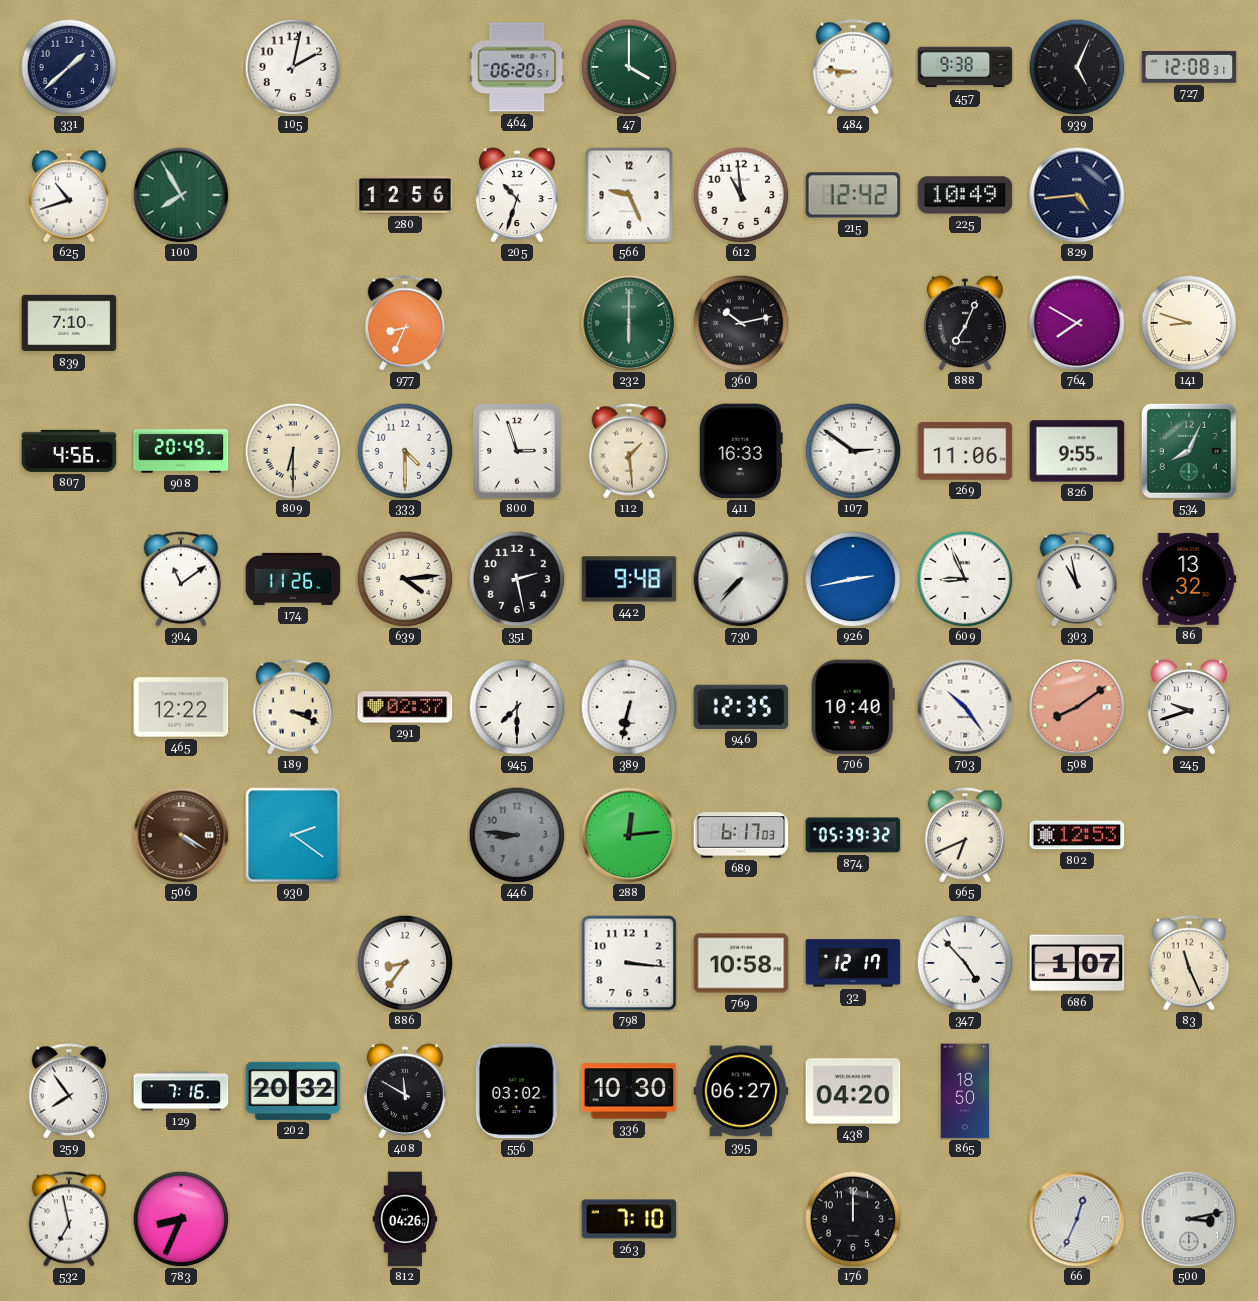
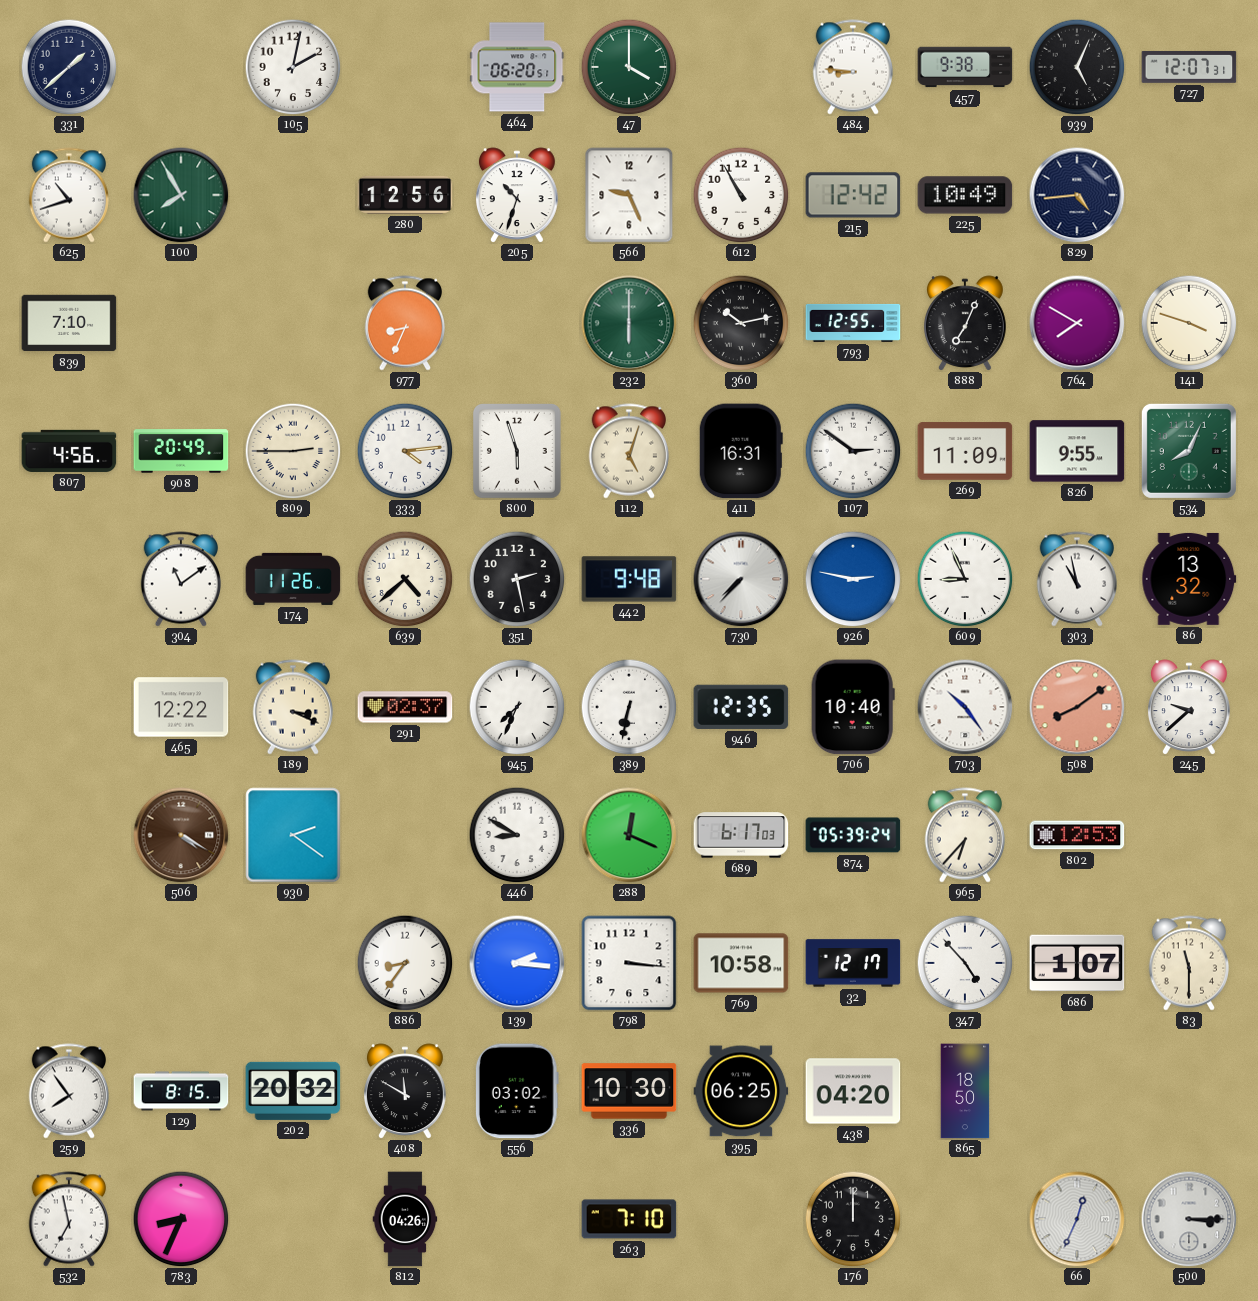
727: 12:08 -> 12:07 (1189, 67)
612: 10:59 -> 10:55 (741, 195)
793: none -> 12:55 (853, 323)
141: 8:48 -> 3:48 (1189, 323)
809: 6:30 -> 2:45 (293, 451)
333: 4:30 -> 4:14 (405, 451)
800: 2:57 -> 5:57 (517, 452)
112: 1:29 -> 5:03 (628, 451)
411: 16:33 -> 16:31 (741, 451)
269: 11:06 -> 11:09 (965, 451)
639: 4:14 -> 4:38 (405, 579)
926: 2:43 -> 2:47 (853, 579)
945: 7:30 -> 7:34 (517, 707)
245: 9:42 -> 9:38 (1189, 707)
446: 8:46 -> 8:50 (517, 835)
446 dial: grey -> white (517, 835)
288: 12:14 -> 12:19 (629, 835)
874: 05:39:32 -> 05:39:24 (853, 835)
965: 6:41 -> 6:37 (964, 835)
139: none -> 2:16 (517, 963)
83: 11:26 -> 11:30 (1188, 963)
129: 7:16 -> 8:15 (181, 1091)
395: 06:27 -> 06:25 (741, 1091)
500: 3:13 -> 3:15 (1189, 1219)
